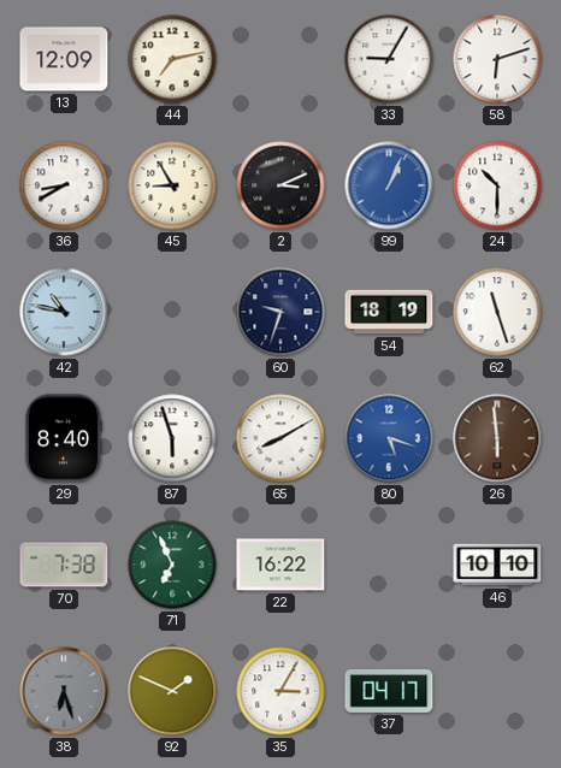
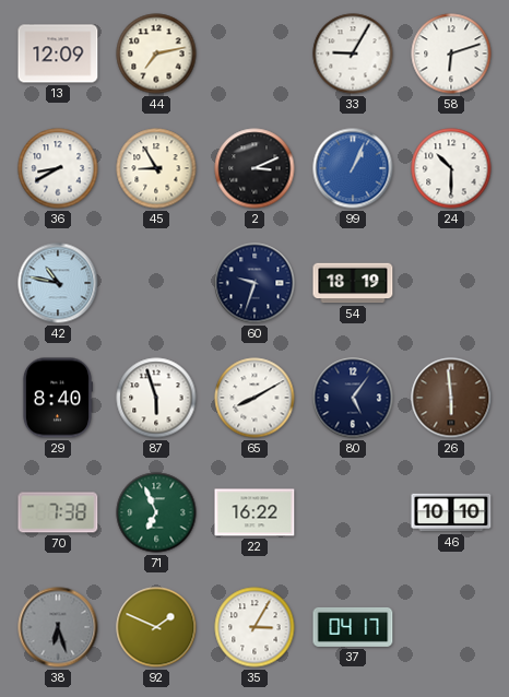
62: 11:27 -> none (497, 312)
80: 5:18 -> 5:06 (353, 398)
80 dial: blue -> navy (353, 398)
